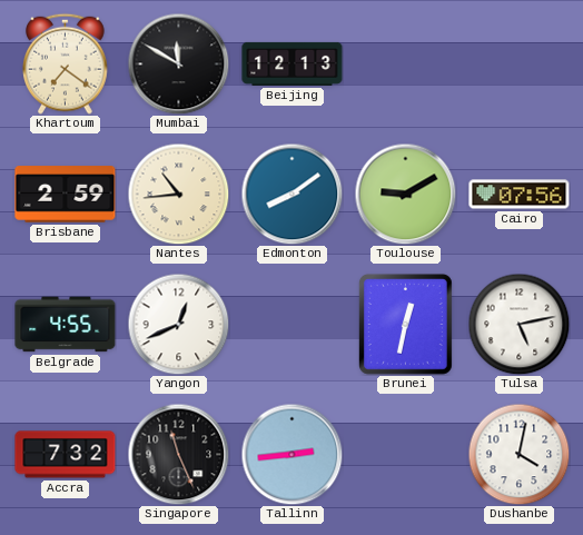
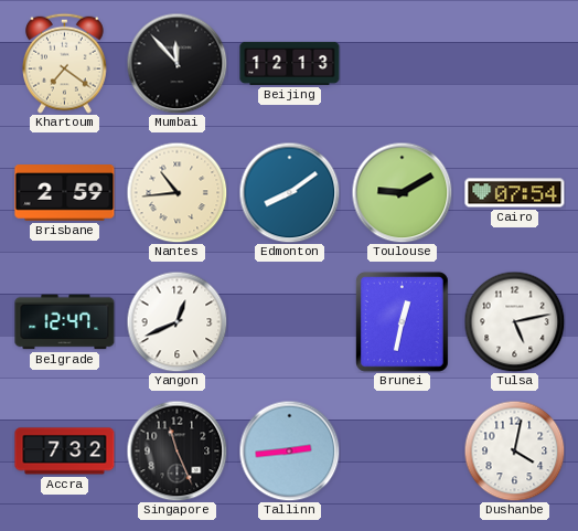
Mumbai: 11:50 -> 11:53 (176, 63)
Cairo: 07:56 -> 07:54 (515, 193)
Belgrade: 4:55 -> 12:47 (65, 322)
